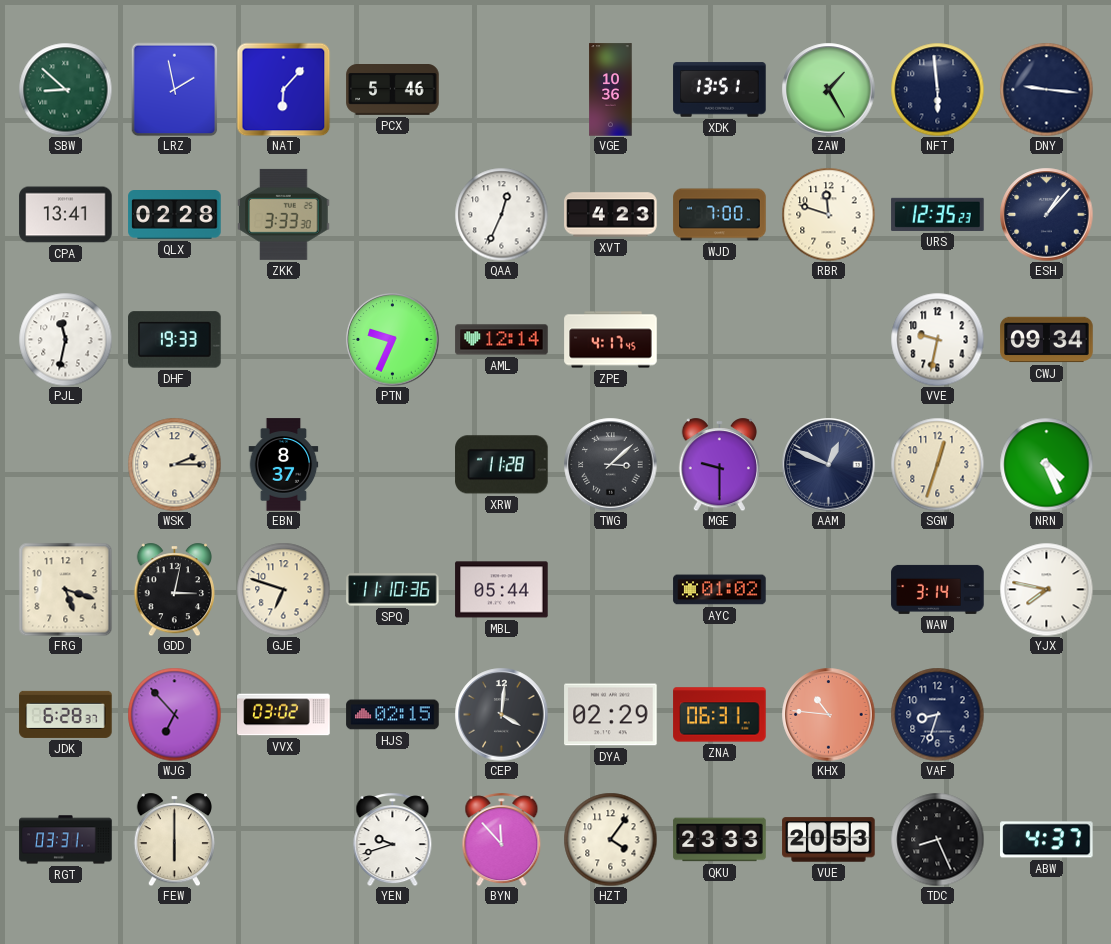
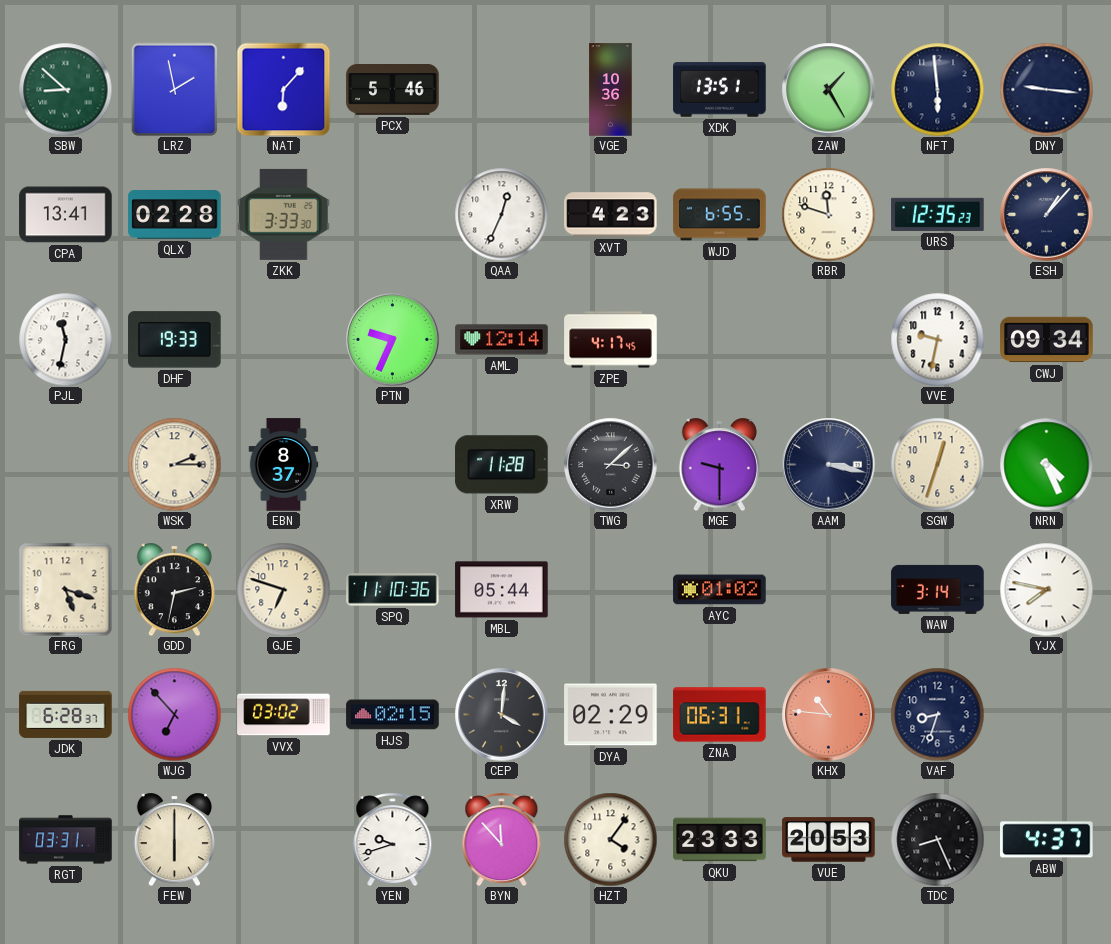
WJD: 7:00 -> 6:55 (720, 215)
AAM: 12:49 -> 3:17 (828, 464)
GDD: 3:02 -> 2:32 (174, 589)
